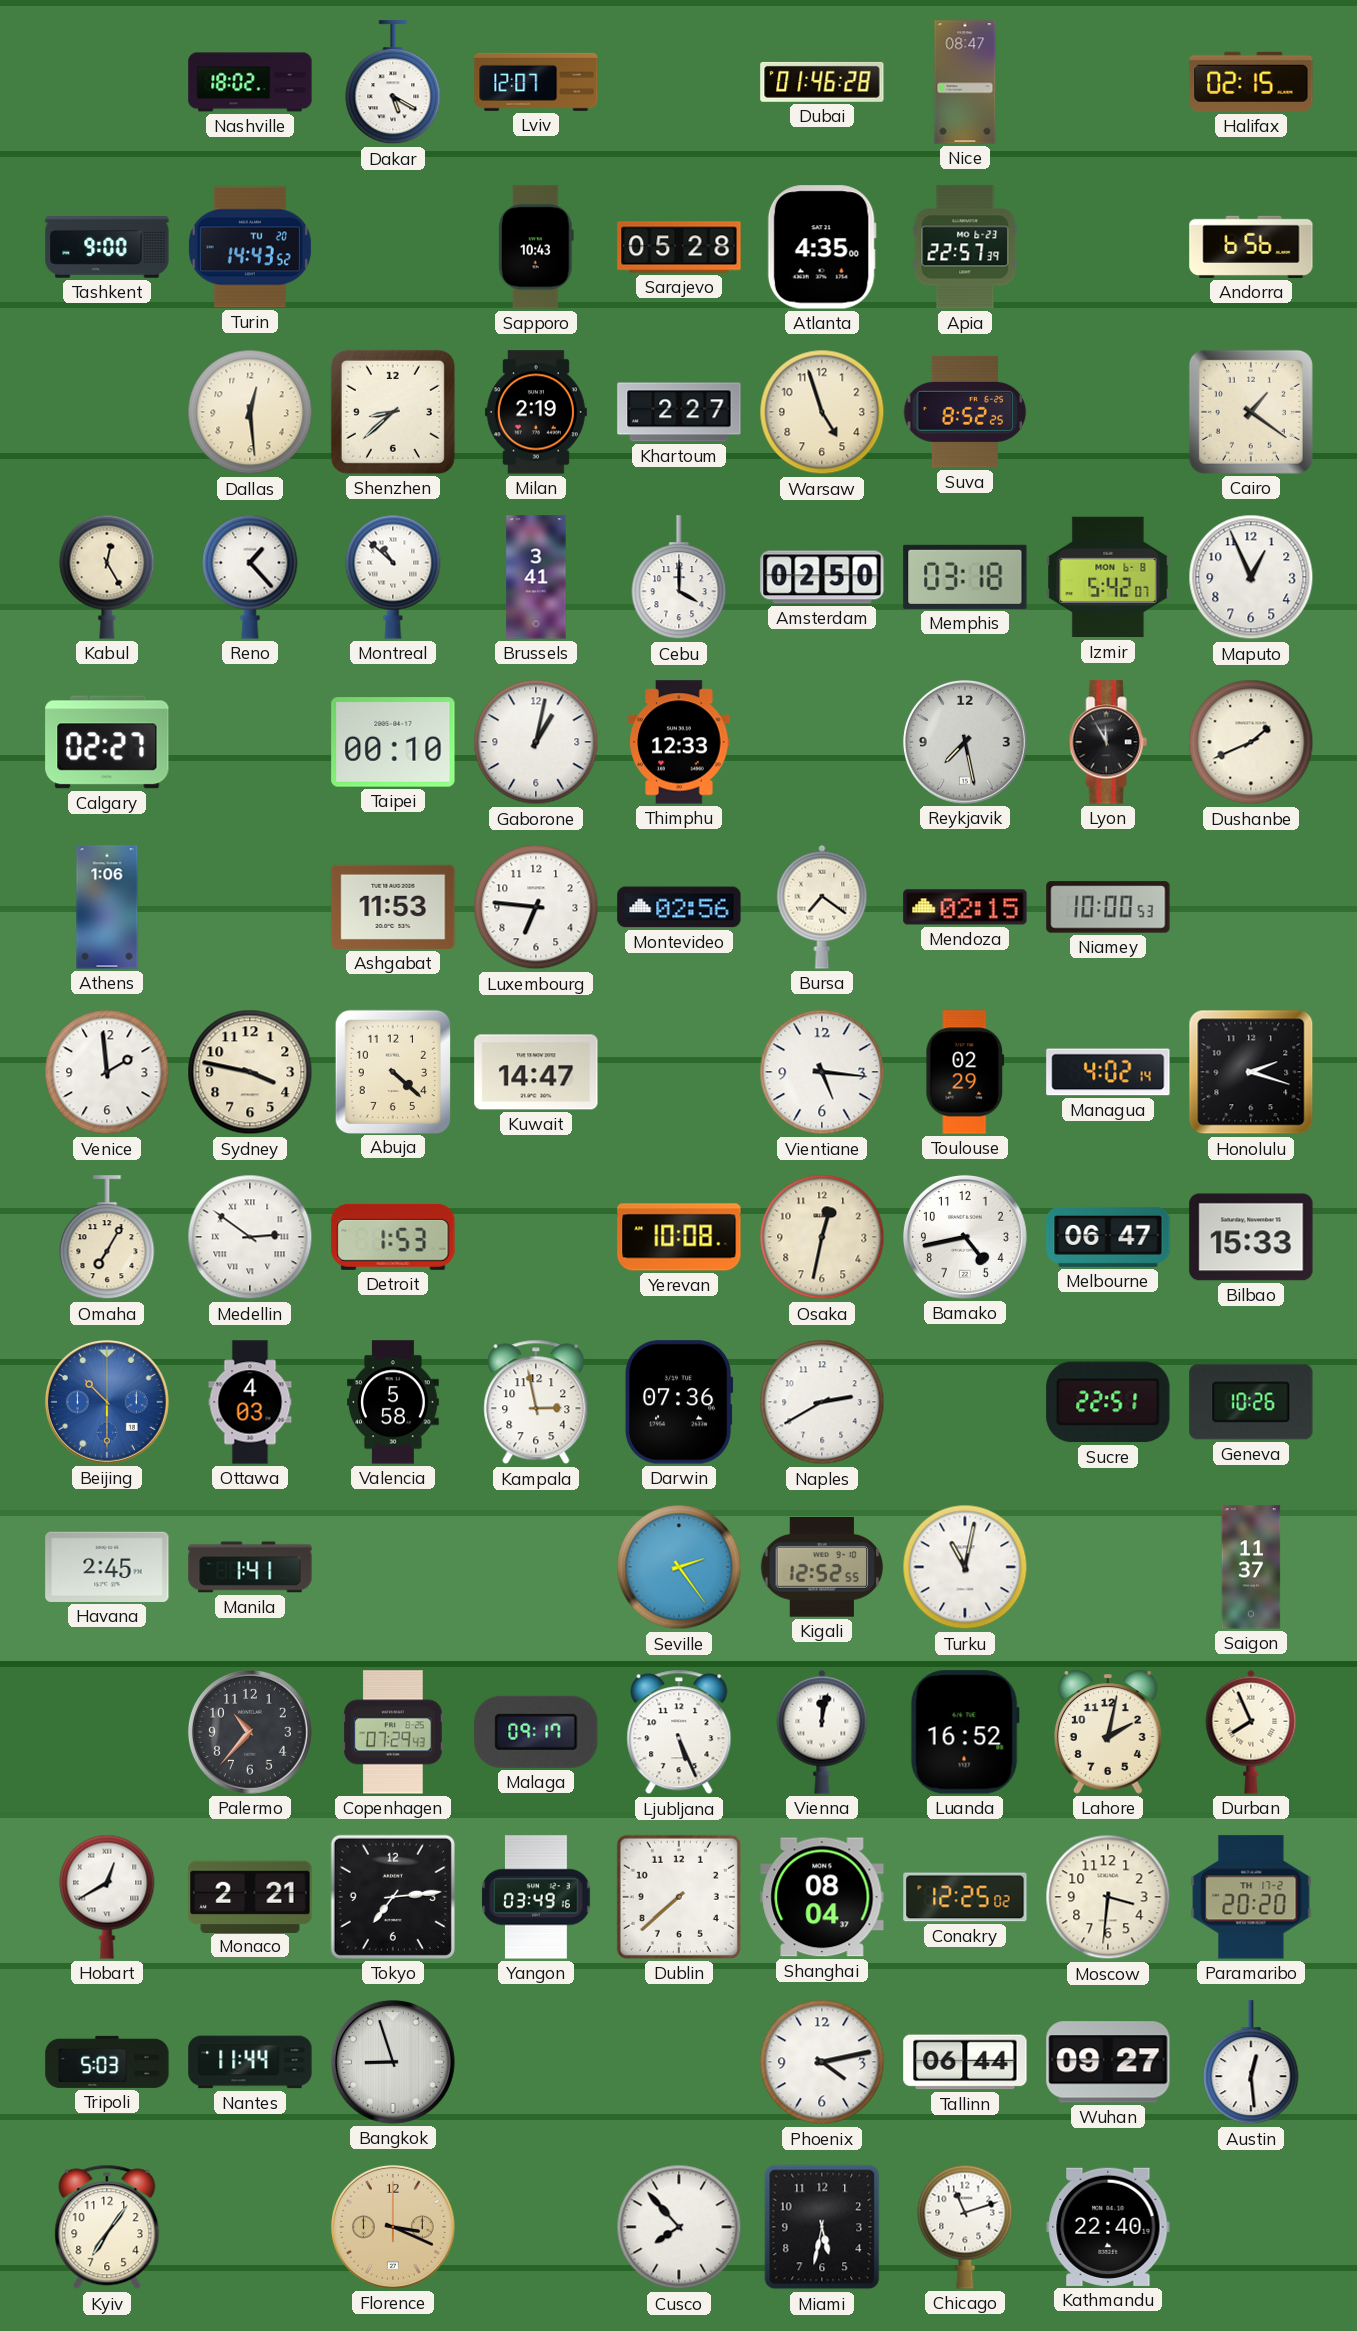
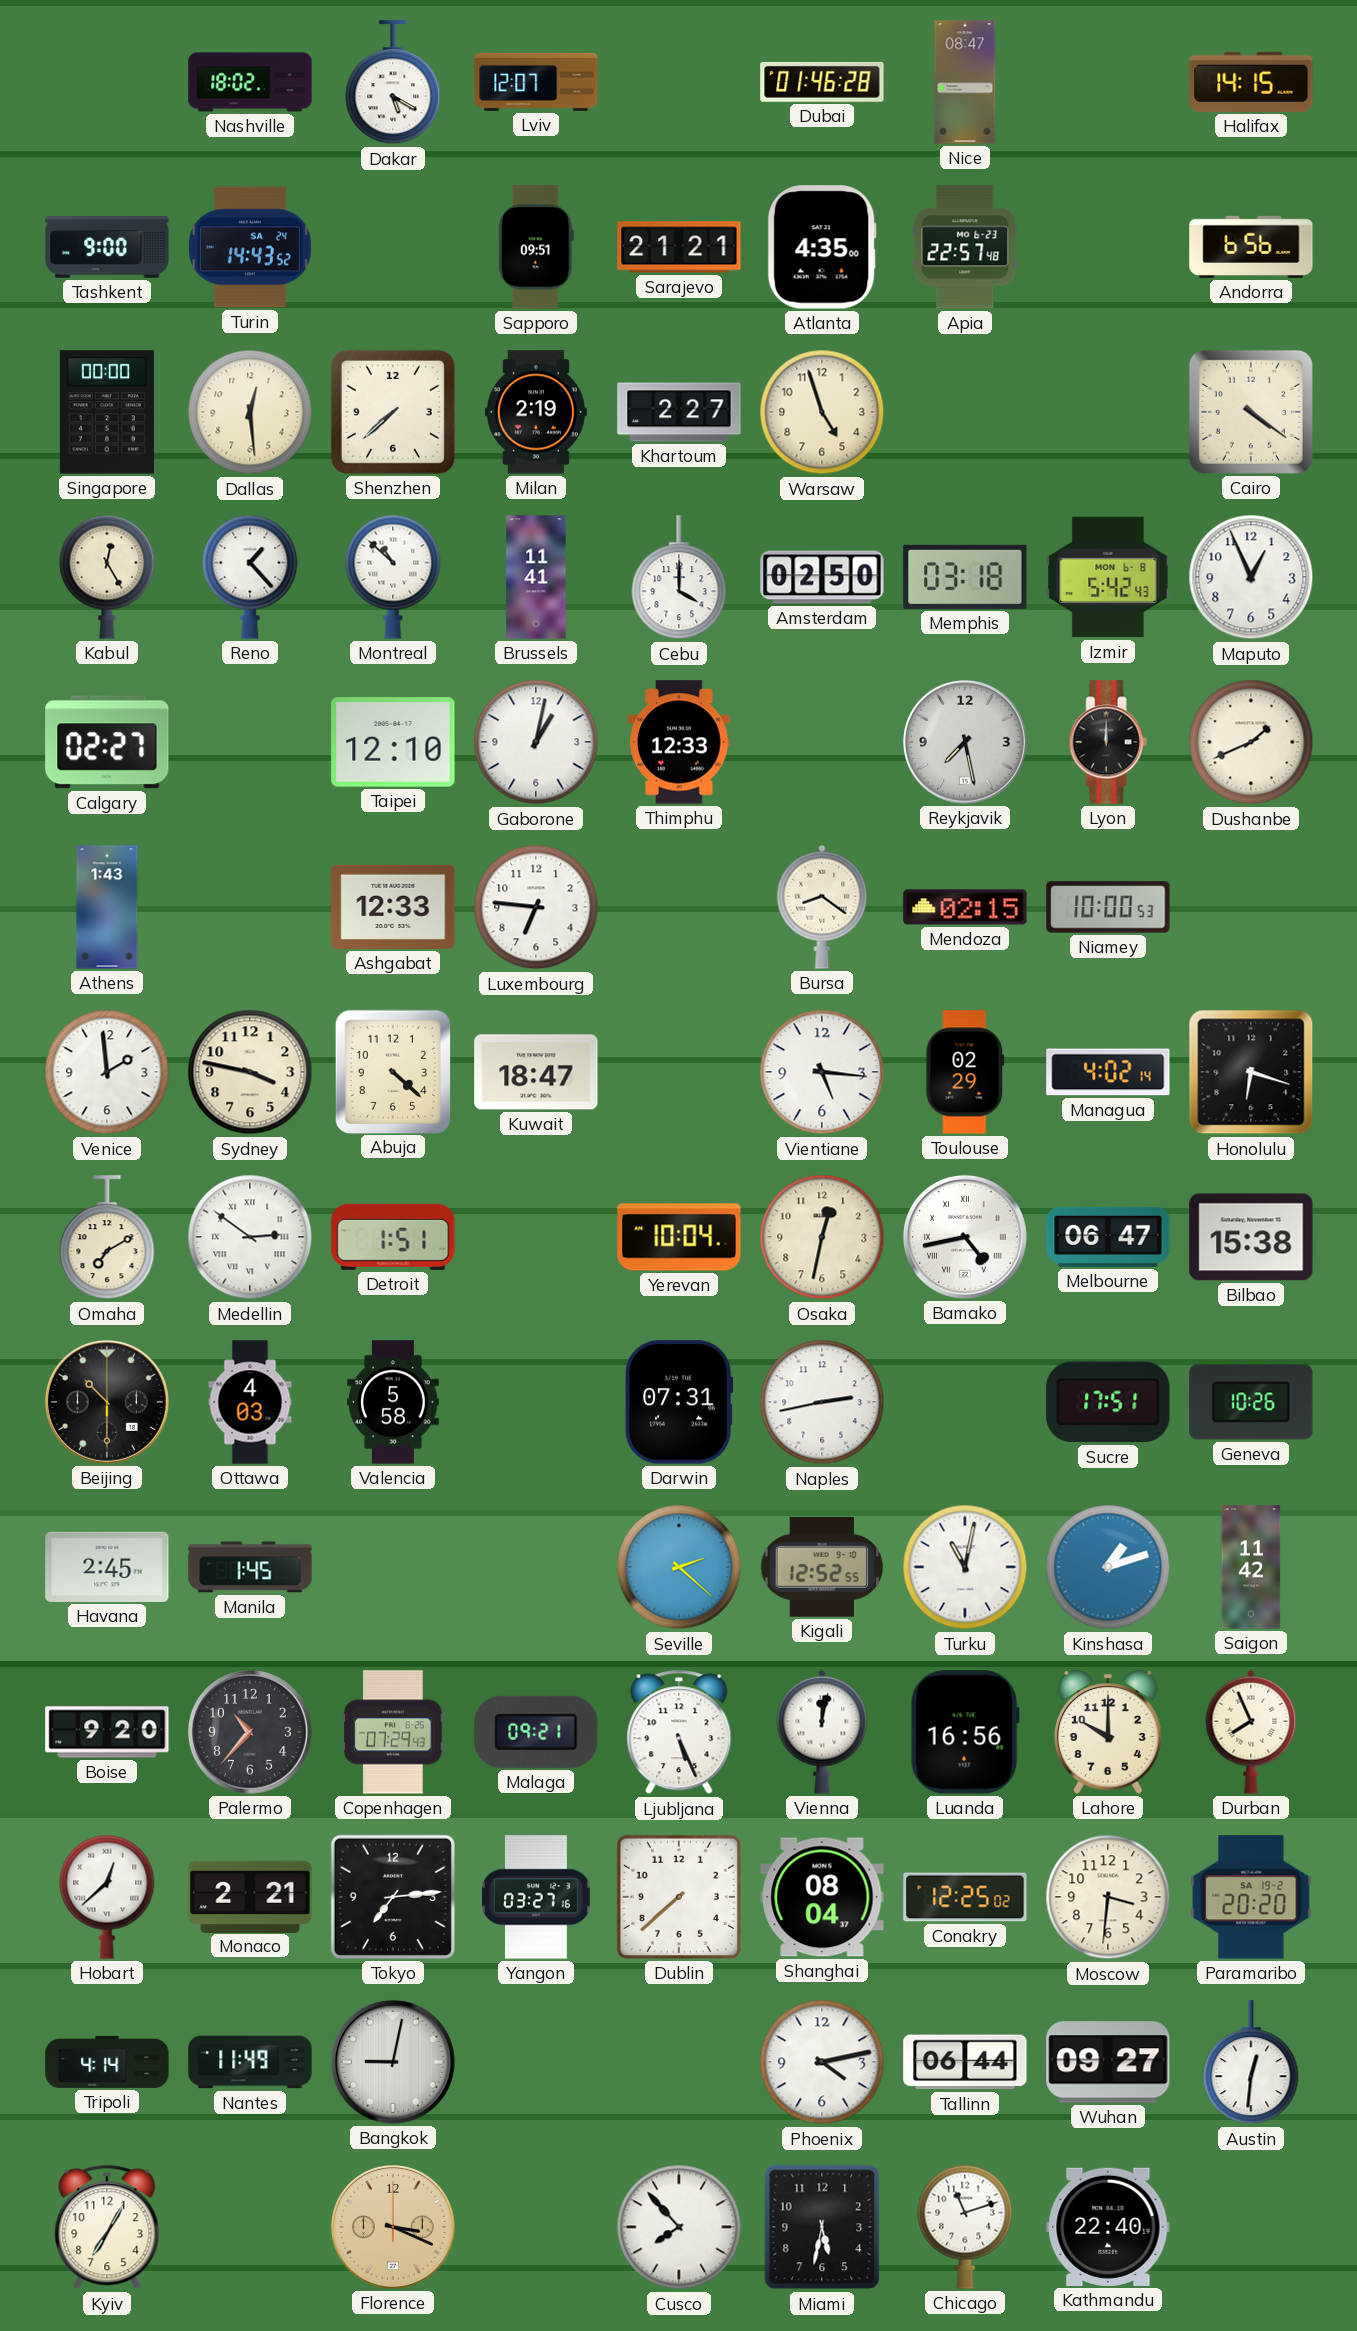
Halifax: 02:15 -> 14:15 (1251, 82)
Turin date: TU 20 -> SA 24 (250, 247)
Sapporo: 10:43 -> 09:51 (536, 247)
Sarajevo: 05:28 -> 21:21 (679, 247)
Apia: 22:57:39 -> 22:57:48 (965, 247)
Singapore: none -> 00:00 (107, 412)
Shenzhen: 8:38 -> 7:38 (393, 412)
Suva: 8:52 -> none (965, 412)
Cairo: 1:21 -> 4:21 (1251, 412)
Brussels: 3:41 -> 11:41 (536, 577)
Izmir: 5:42:07 -> 5:42:43 (1108, 577)
Taipei: 00:10 -> 12:10 (393, 742)
Lyon: 11:55 -> 12:00 (1108, 742)
Athens: 1:06 -> 1:43 (107, 907)
Ashgabat: 11:53 -> 12:33 (393, 907)
Montevideo: 02:56 -> none (679, 907)
Bursa: 7:21 -> 8:21 (822, 907)
Kuwait: 14:47 -> 18:47 (536, 1072)
Honolulu: 2:18 -> 6:18 (1251, 1072)
Omaha: 7:05 -> 7:10 (107, 1238)
Detroit: 1:53 -> 1:51 (393, 1237)
Yerevan: 10:08 -> 10:04 (679, 1237)
Bamako numerals: Arabic -> Roman (965, 1237)
Bilbao: 15:33 -> 15:38 (1251, 1237)
Beijing dial: blue -> black (107, 1402)
Kampala: 2:58 -> none (536, 1402)
Darwin: 07:36 -> 07:31 (679, 1402)
Naples: 2:40 -> 2:43 (822, 1402)
Sucre: 22:51 -> 17:51 (1108, 1402)
Manila: 1:41 -> 1:45 (250, 1567)
Seville: 2:24 -> 2:22 (679, 1567)
Kinshasa: none -> 1:12 (1108, 1567)
Saigon: 11:37 -> 11:42 (1251, 1567)
Boise: none -> 9:20 (107, 1732)
Malaga: 09:17 -> 09:21 (536, 1732)
Luanda: 16:52 -> 16:56 (965, 1732)
Lahore: 2:02 -> 10:00 (1109, 1732)
Hobart: 12:40 -> 12:38 (107, 1897)
Yangon: 03:49 -> 03:27 (536, 1897)
Paramaribo date: TH 17-2 -> SA 19-2 (1251, 1897)
Tripoli: 5:03 -> 4:14 (107, 2062)
Nantes: 11:44 -> 11:49 (250, 2062)
Bangkok: 8:57 -> 9:02 (393, 2062)
Austin: 12:29 -> 12:31 (1251, 2063)
Kyiv: 7:06 -> 7:05 (107, 2227)
